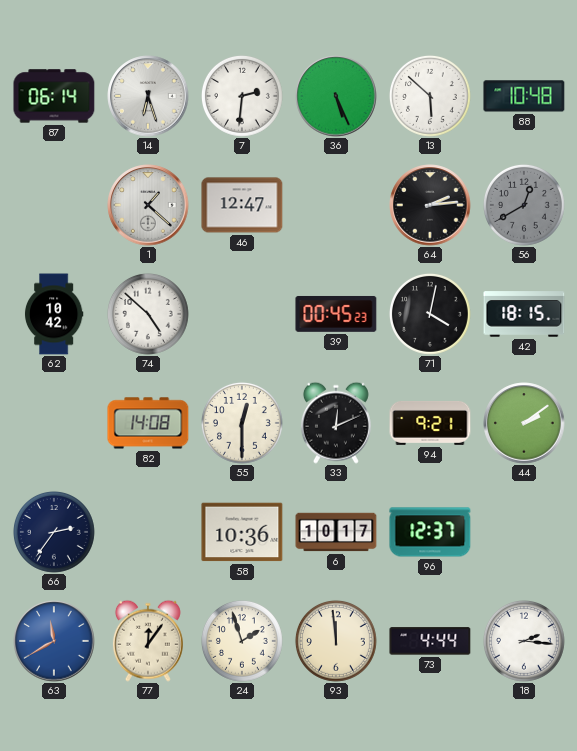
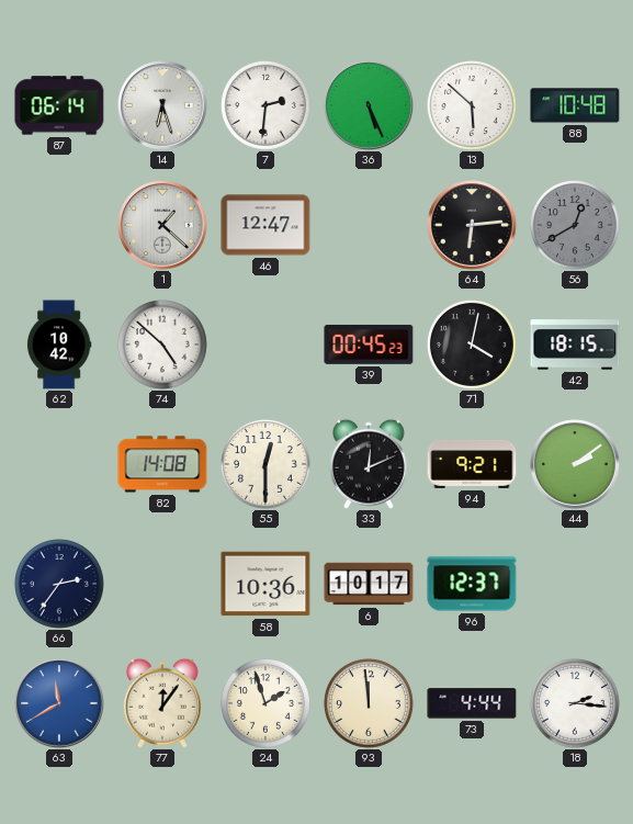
64: 2:14 -> 6:14 (472, 225)
